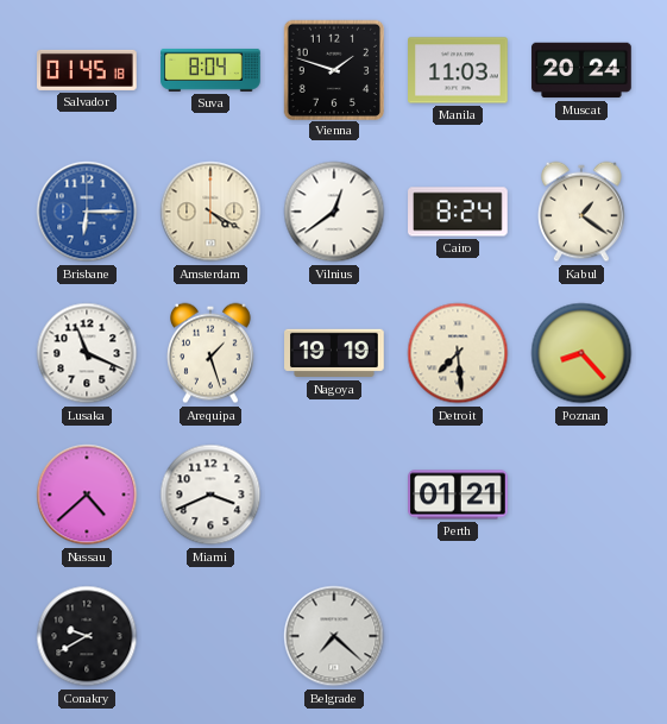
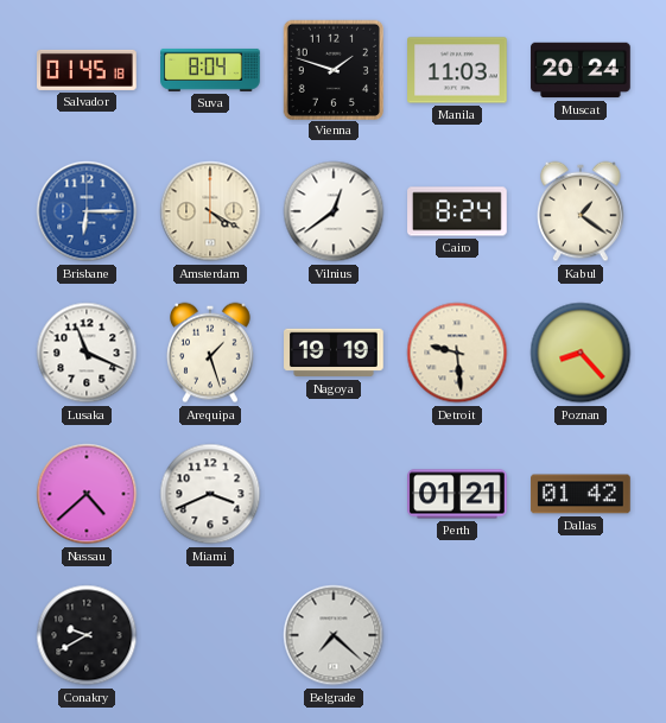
Detroit: 7:29 -> 9:29 (457, 353)
Dallas: none -> 01:42 (581, 494)
